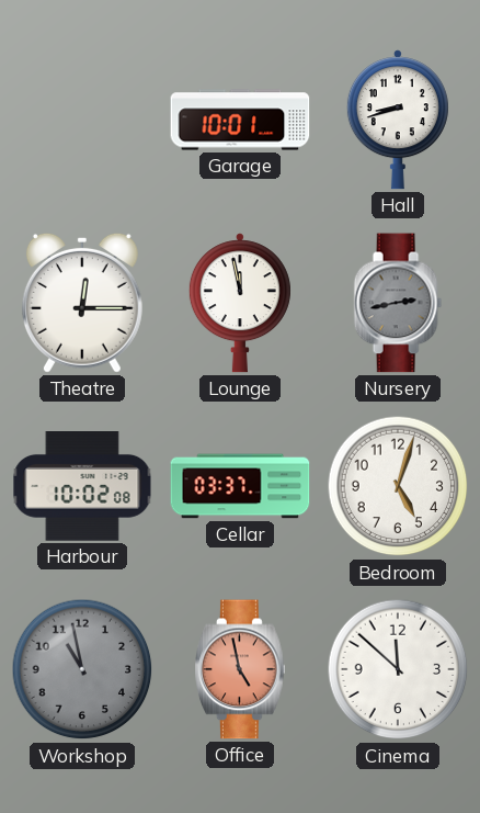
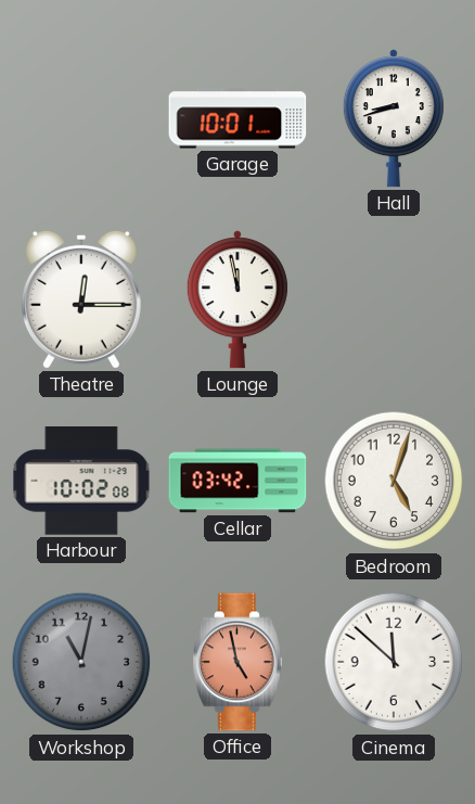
Nursery: 2:43 -> none (398, 303)
Cellar: 03:37 -> 03:42 (237, 481)
Workshop: 10:58 -> 11:02 (81, 662)
